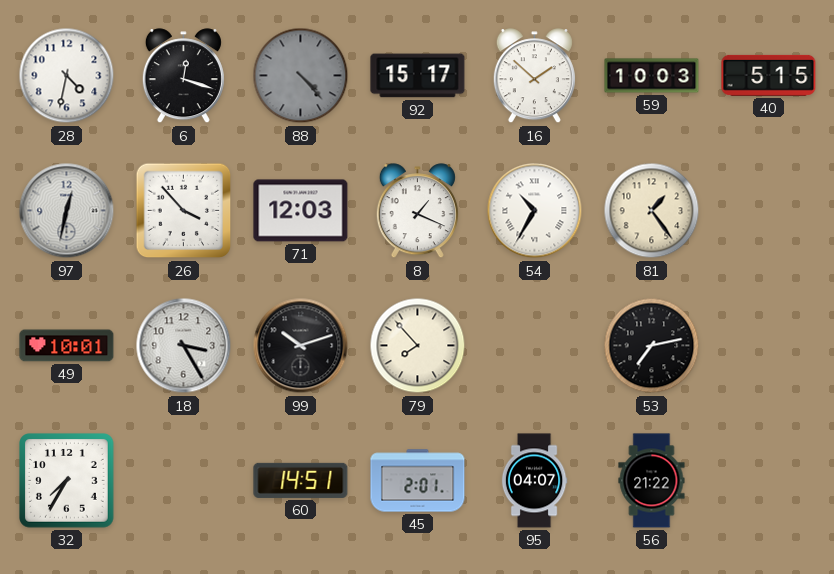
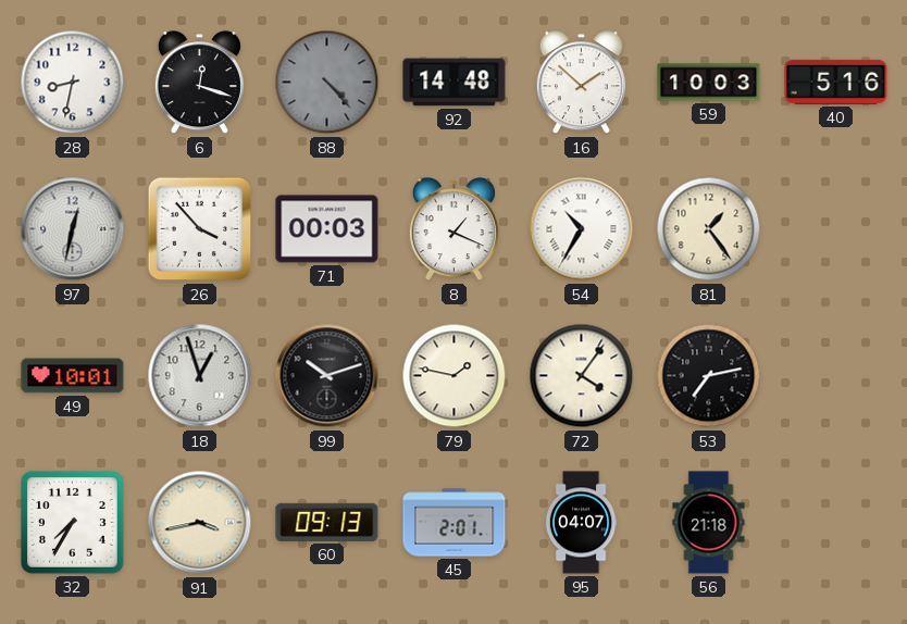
28: 4:32 -> 8:32 (73, 83)
92: 15:17 -> 14:48 (455, 83)
40: 5:15 -> 5:16 (836, 82)
71: 12:03 -> 00:03 (327, 229)
18: 3:25 -> 12:57 (200, 376)
79: 7:53 -> 1:47 (455, 376)
72: none -> 4:06 (582, 376)
91: none -> 3:43 (200, 523)
60: 14:51 -> 09:13 (327, 522)
56: 21:22 -> 21:18 (709, 523)
